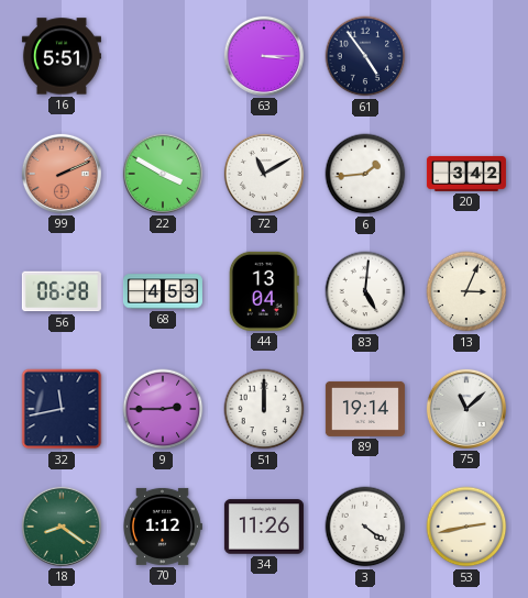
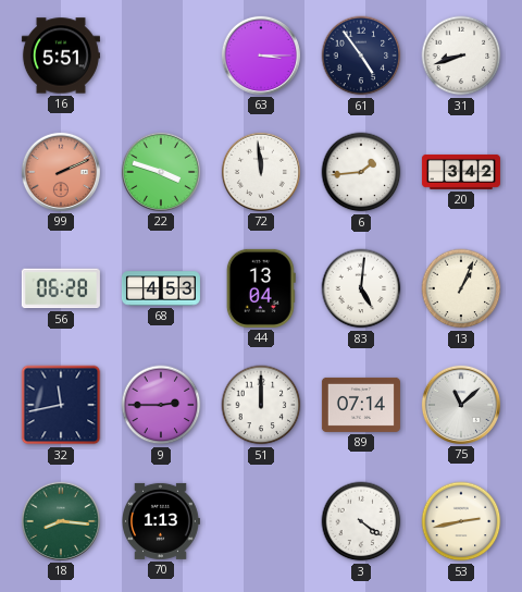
31: none -> 8:42 (461, 55)
22: 3:50 -> 3:48 (161, 172)
72: 11:10 -> 11:59 (261, 172)
13: 3:04 -> 1:04 (461, 288)
89: 19:14 -> 07:14 (361, 405)
18: 8:21 -> 8:16 (61, 521)
70: 1:12 -> 1:13 (160, 521)
34: 11:26 -> none (264, 527)
